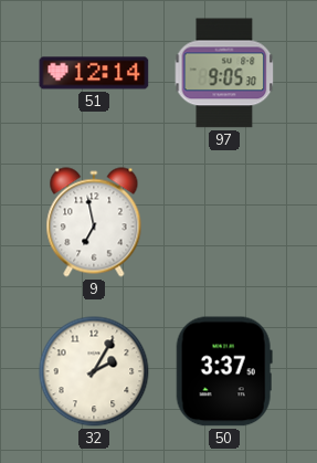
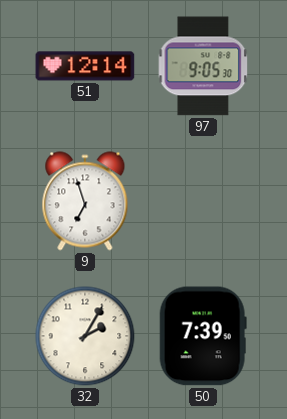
9: 6:58 -> 6:57 (85, 201)
50: 3:37 -> 7:39 (203, 336)
